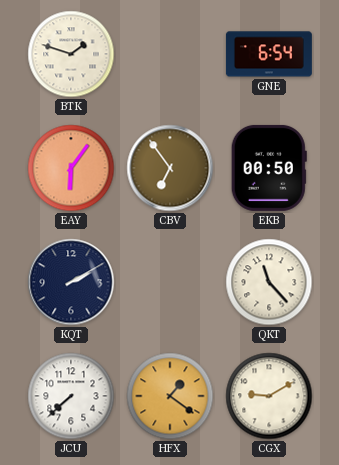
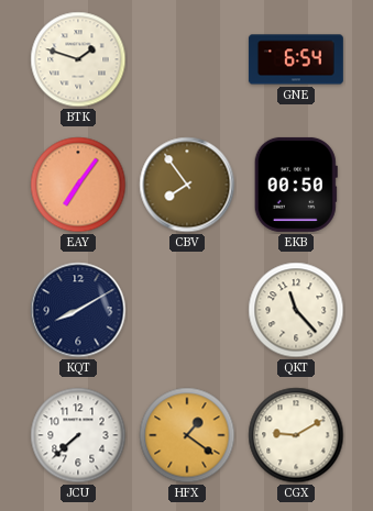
EAY: 6:06 -> 7:06 (78, 185)
CBV: 6:54 -> 7:54 (187, 185)
KQT: 2:10 -> 8:10 (78, 310)
